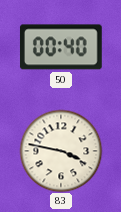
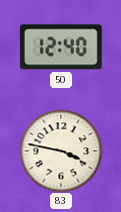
50: 00:40 -> 12:40 (61, 47)
